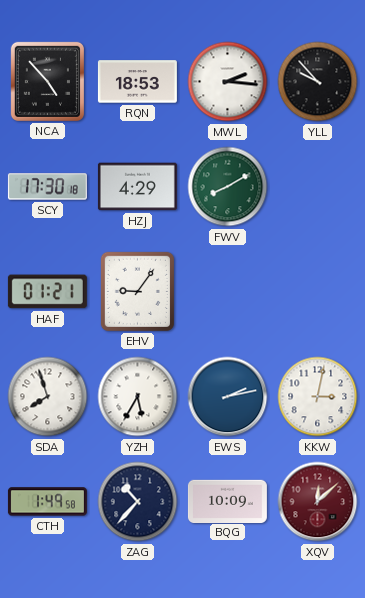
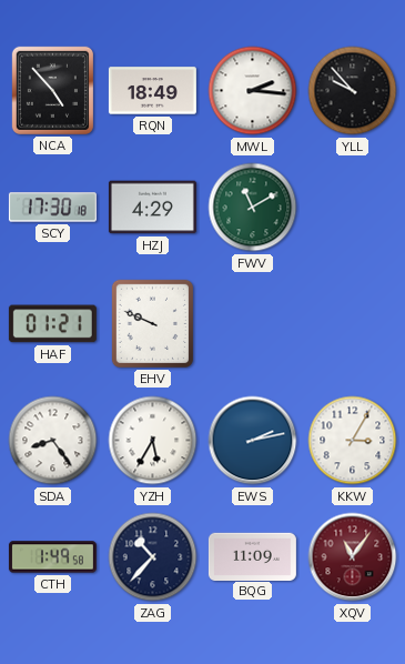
RQN: 18:53 -> 18:49 (152, 91)
FWV: 8:10 -> 11:10 (253, 208)
EHV: 9:06 -> 9:49 (152, 323)
SDA: 7:57 -> 8:24 (53, 441)
KKW: 3:02 -> 3:05 (353, 441)
BQG: 10:09 -> 11:09 (252, 556)
XQV: 12:08 -> 11:06 (353, 557)
